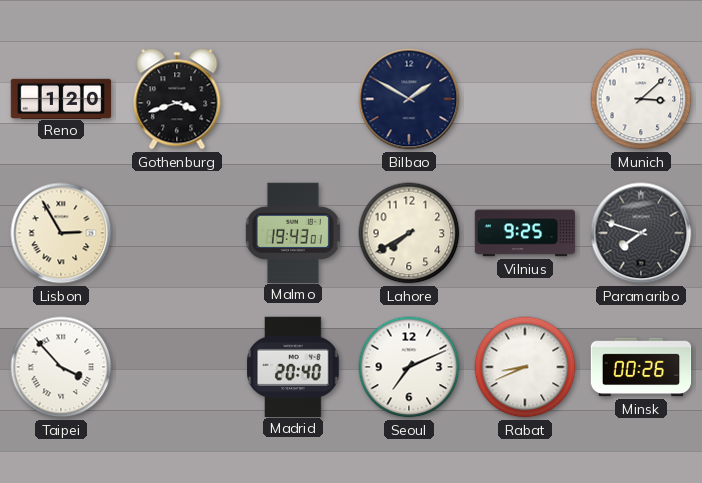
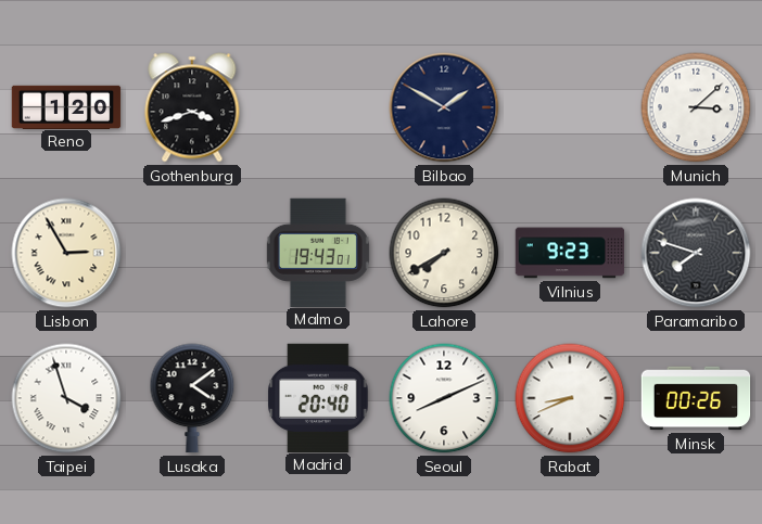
Vilnius: 9:25 -> 9:23 (570, 253)
Taipei: 3:53 -> 3:57 (66, 398)
Lusaka: none -> 4:09 (192, 398)
Seoul: 7:11 -> 8:11 (444, 398)
